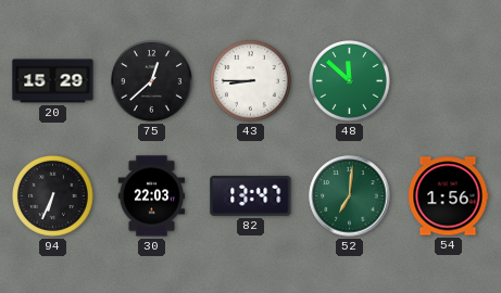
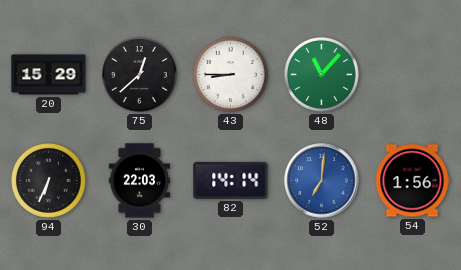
48: 11:52 -> 11:07 (322, 75)
82: 13:47 -> 14:14 (231, 180)
52 dial: green -> blue (322, 181)
